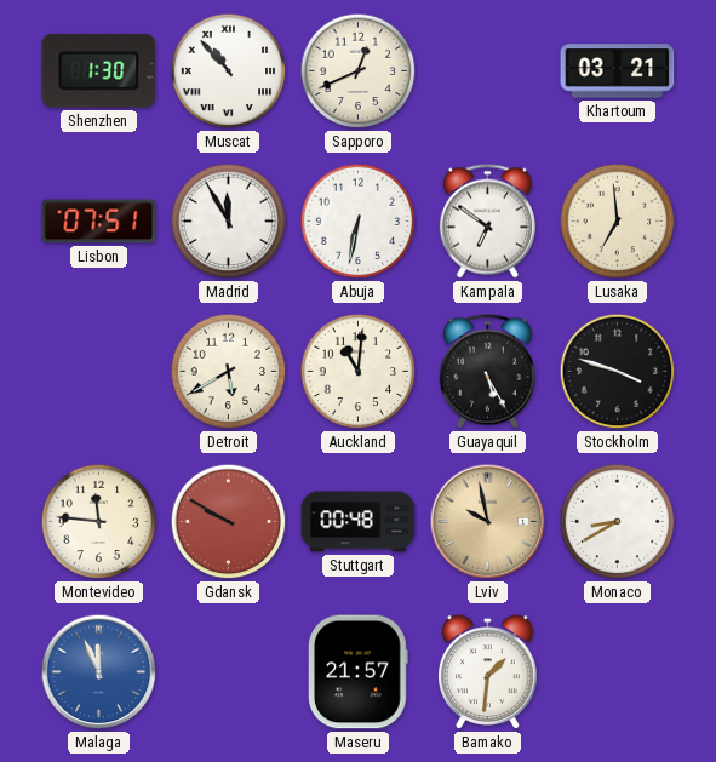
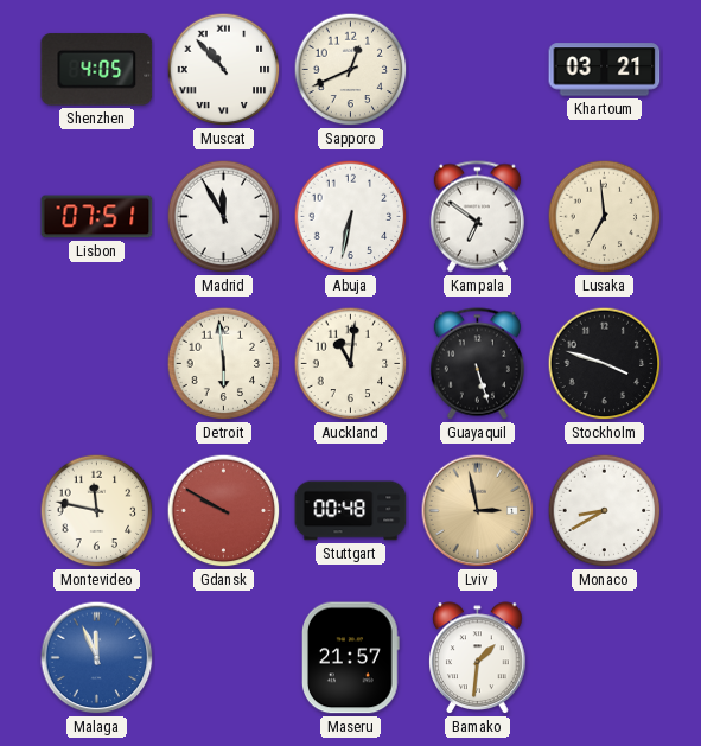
Shenzhen: 1:30 -> 4:05 (97, 70)
Detroit: 5:40 -> 5:59 (224, 364)
Guayaquil: 5:25 -> 5:27 (477, 364)
Montevideo: 11:46 -> 11:47 (97, 511)
Lviv: 9:58 -> 2:58 (478, 511)
